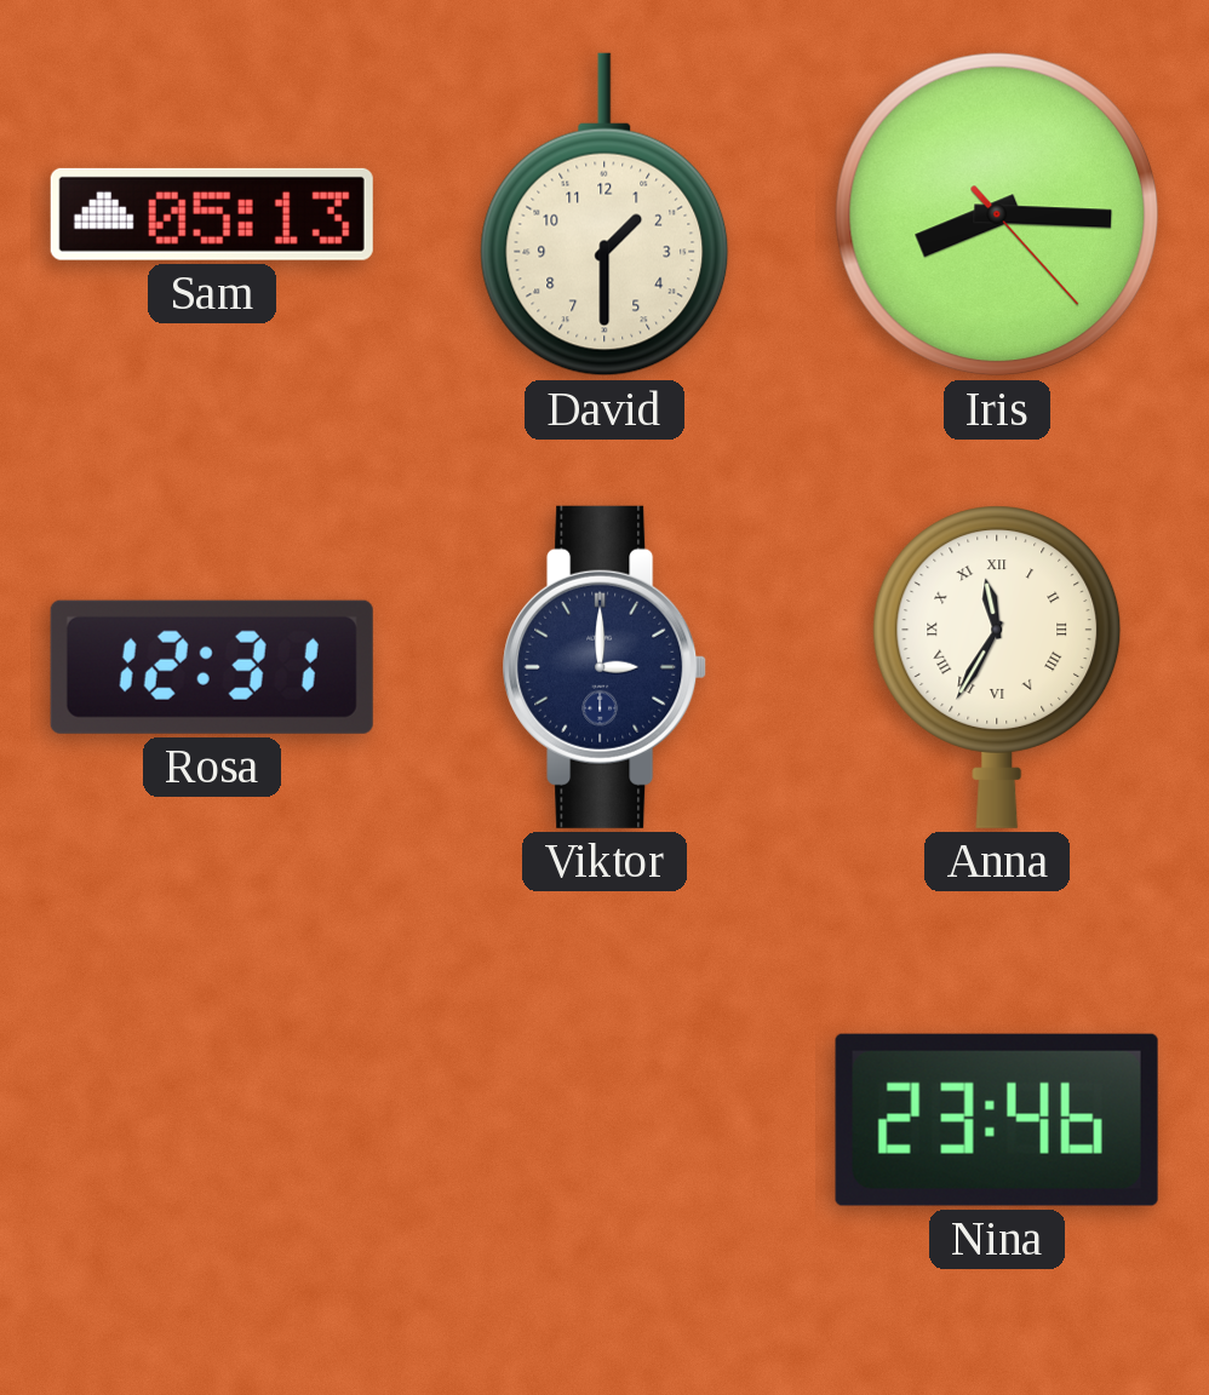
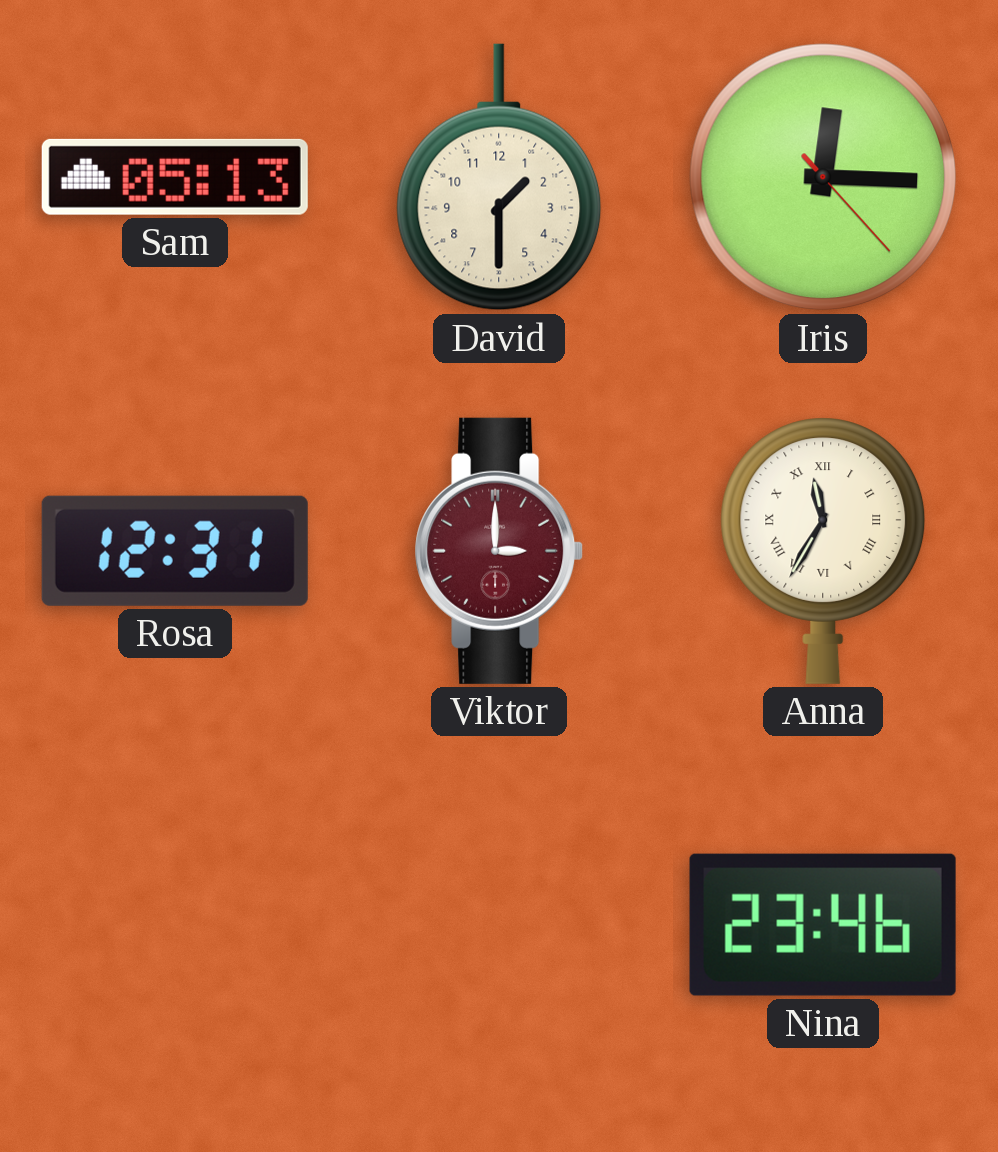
Iris: 8:15 -> 12:15 (823, 177)
Viktor dial: navy -> burgundy (499, 551)
